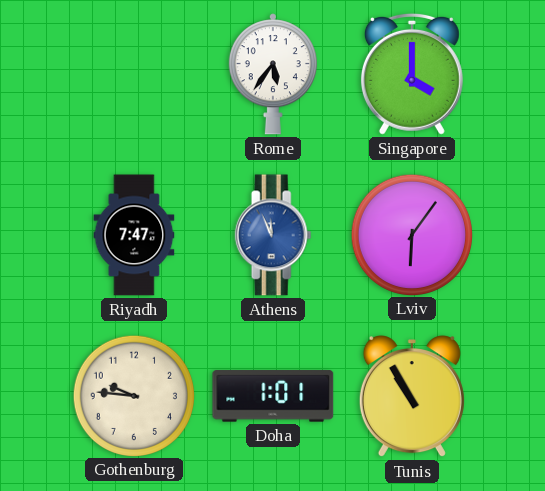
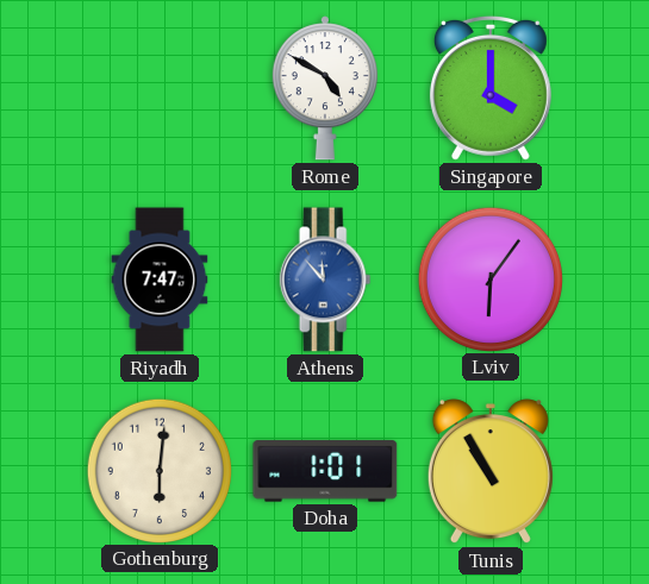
Rome: 5:36 -> 4:50 (325, 88)
Athens: 11:56 -> 11:53 (325, 280)
Gothenburg: 9:46 -> 6:01 (158, 470)
